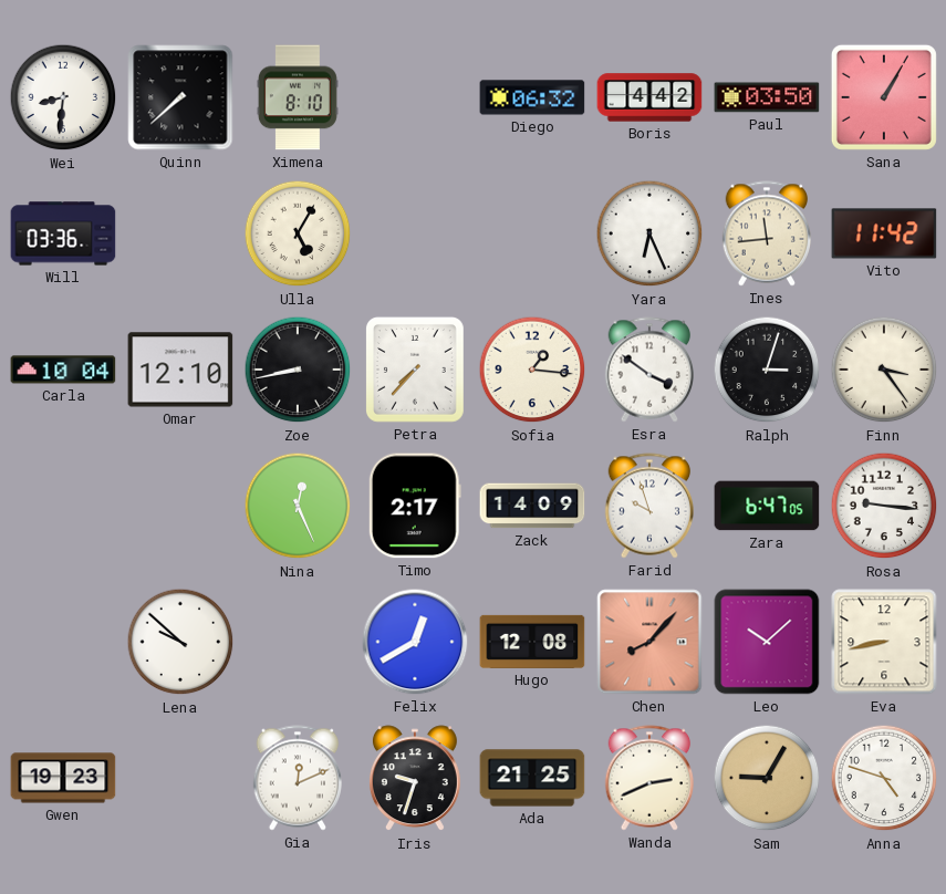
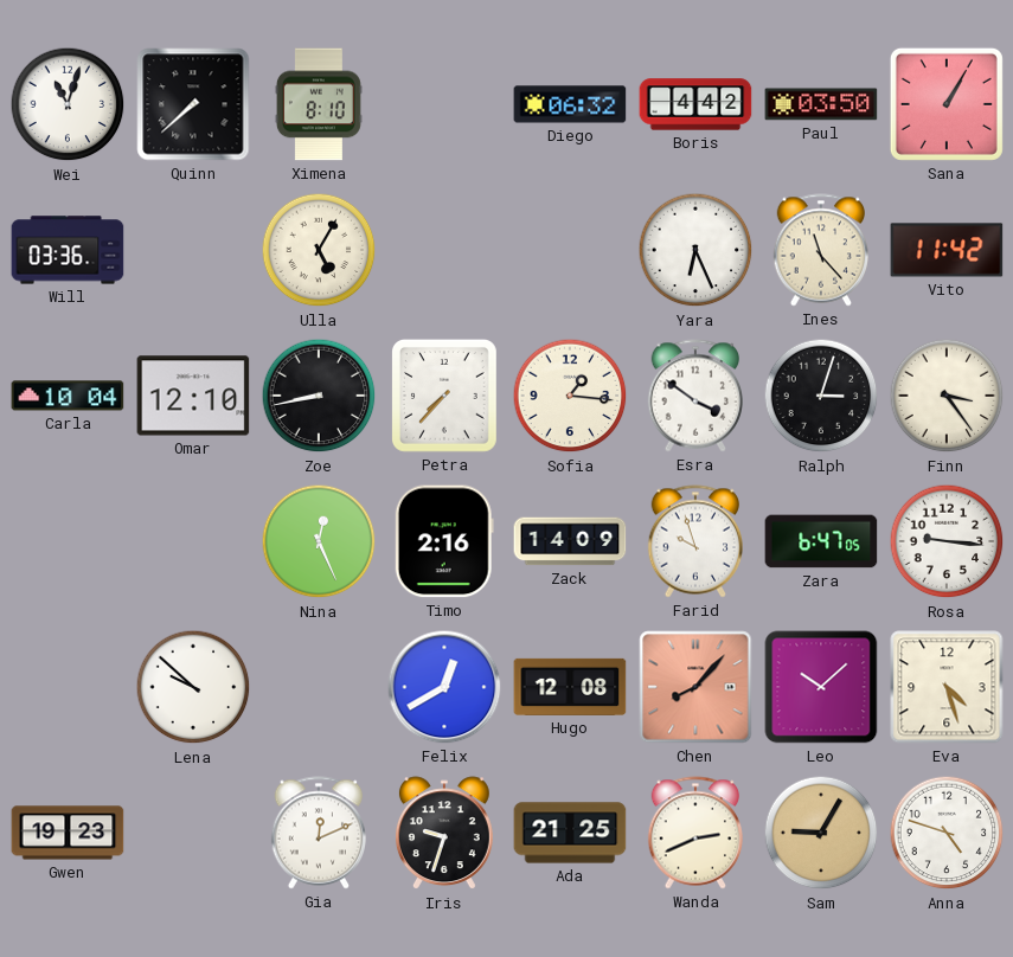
Wei: 8:31 -> 11:03 (68, 104)
Ines: 11:44 -> 11:23 (821, 250)
Timo: 2:17 -> 2:16 (444, 541)
Eva: 8:43 -> 4:27 (947, 687)
